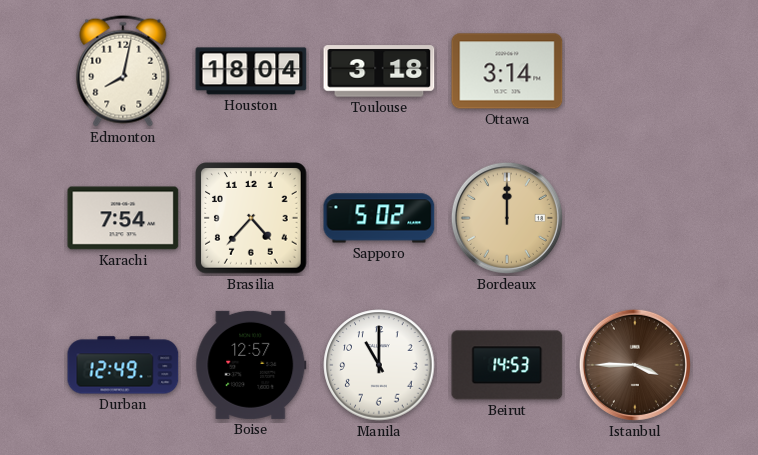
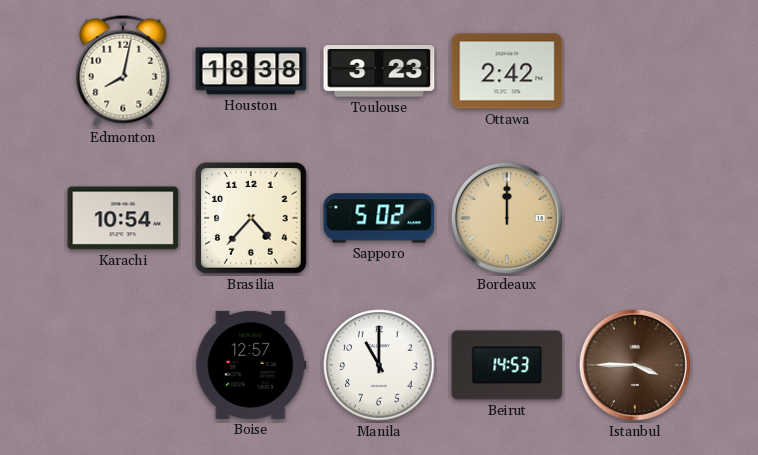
Houston: 18:04 -> 18:38 (251, 71)
Toulouse: 3:18 -> 3:23 (379, 71)
Ottawa: 3:14 -> 2:42 (507, 71)
Karachi: 7:54 -> 10:54 (123, 218)
Durban: 12:49 -> none (123, 365)
